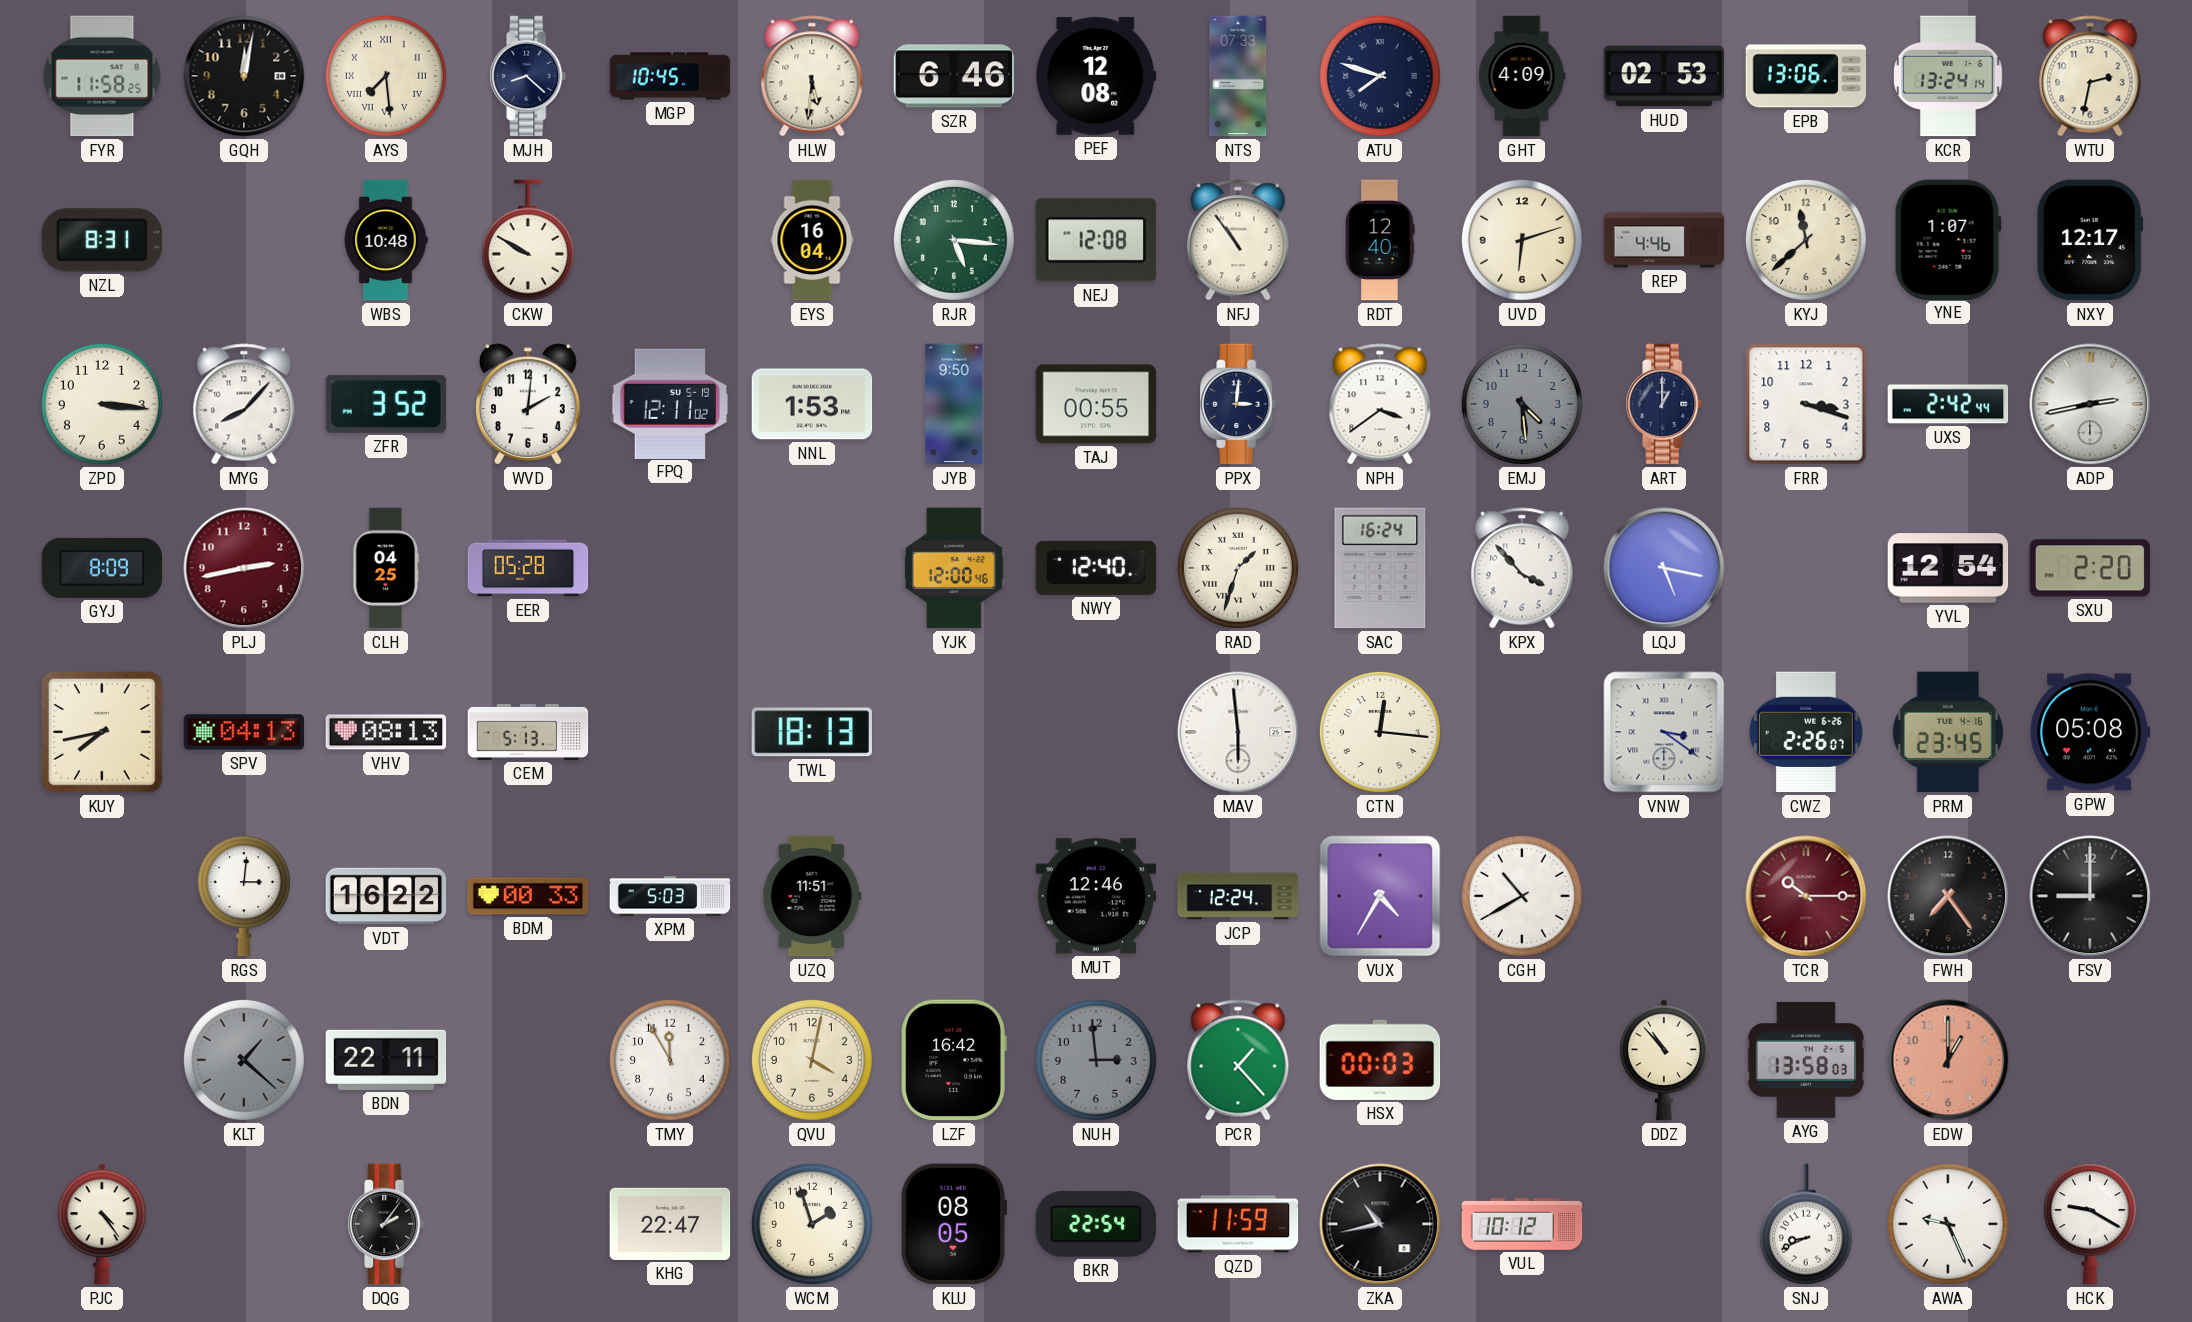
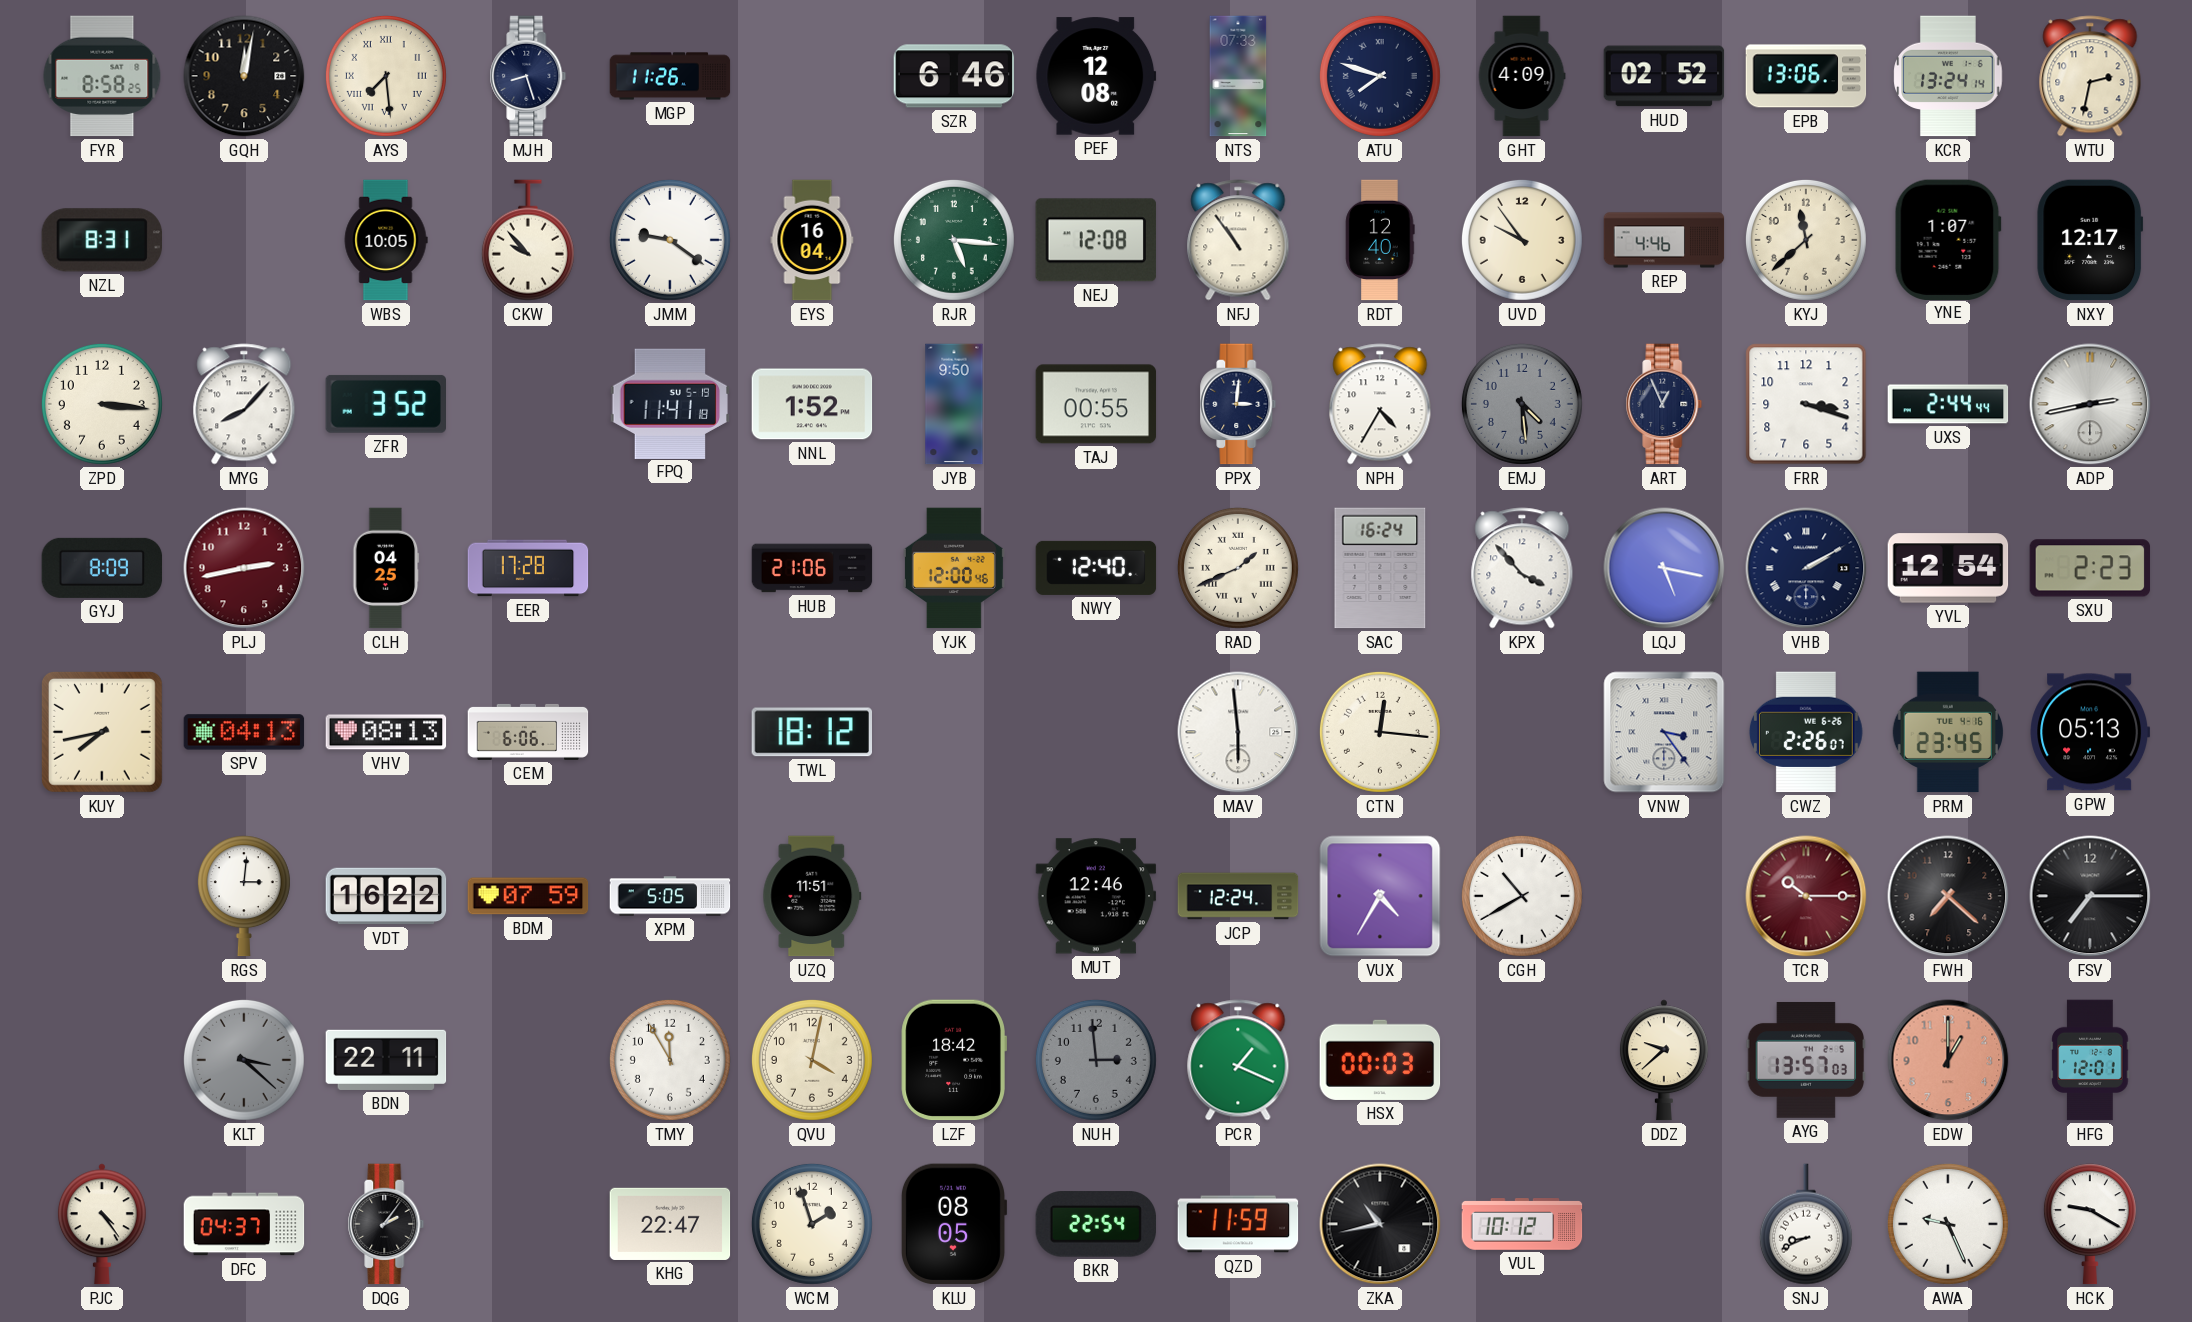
FYR: 11:58 -> 8:58 (102, 76)
MJH: 8:22 -> 8:27 (528, 76)
MGP: 10:45 -> 11:26 (670, 76)
HLW: 5:31 -> none (812, 76)
HUD: 02:53 -> 02:52 (1664, 76)
WBS: 10:48 -> 10:05 (386, 240)
CKW: 9:50 -> 9:53 (528, 240)
JMM: none -> 9:21 (670, 240)
UVD: 6:12 -> 9:54 (1522, 240)
WVD: 2:01 -> none (528, 404)
FPQ: 12:11 -> 11:41 (670, 403)
NNL: 1:53 -> 1:52 (812, 404)
NPH: 3:39 -> 4:35 (1380, 404)
ART: 1:00 -> 12:56 (1664, 404)
UXS: 2:42 -> 2:44 (1948, 404)
EER: 05:28 -> 17:28 (528, 568)
HUB: none -> 21:06 (812, 568)
RAD: 1:33 -> 1:41 (1238, 568)
VHB: none -> 2:10 (1806, 568)
SXU: 2:20 -> 2:23 (2090, 568)
CEM: 5:13 -> 6:06 (528, 732)
TWL: 18:13 -> 18:12 (811, 732)
VNW: 3:21 -> 3:24 (1664, 732)
GPW: 05:08 -> 05:13 (2090, 732)
BDM: 00:33 -> 07:59 (528, 896)
XPM: 5:03 -> 5:05 (670, 896)
FWH: 7:24 -> 7:22 (1948, 896)
FSV: 9:00 -> 7:15 (2090, 896)
KLT: 1:22 -> 3:22 (244, 1060)
LZF: 16:42 -> 18:42 (954, 1060)
PCR: 1:23 -> 1:19 (1238, 1060)
DDZ: 10:53 -> 9:38 (1664, 1060)
AYG: 13:58 -> 13:57 (1806, 1060)
HFG: none -> 12:01 (2090, 1060)
DFC: none -> 04:37 (244, 1224)
